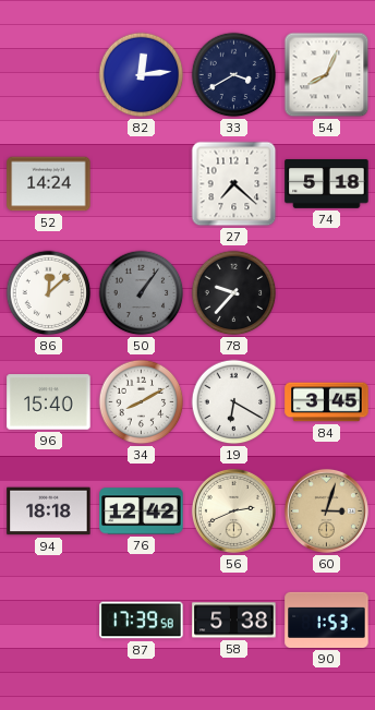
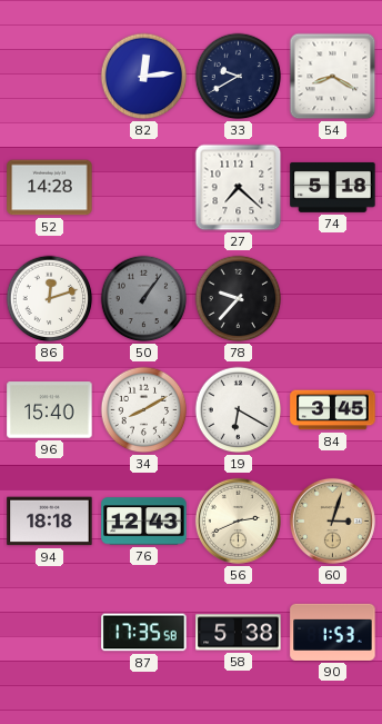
33: 3:40 -> 9:40 (239, 77)
54: 8:04 -> 8:20 (333, 77)
52: 14:24 -> 14:28 (50, 188)
86: 12:08 -> 12:12 (50, 299)
76: 12:42 -> 12:43 (144, 522)
87: 17:39 -> 17:35 (144, 633)
